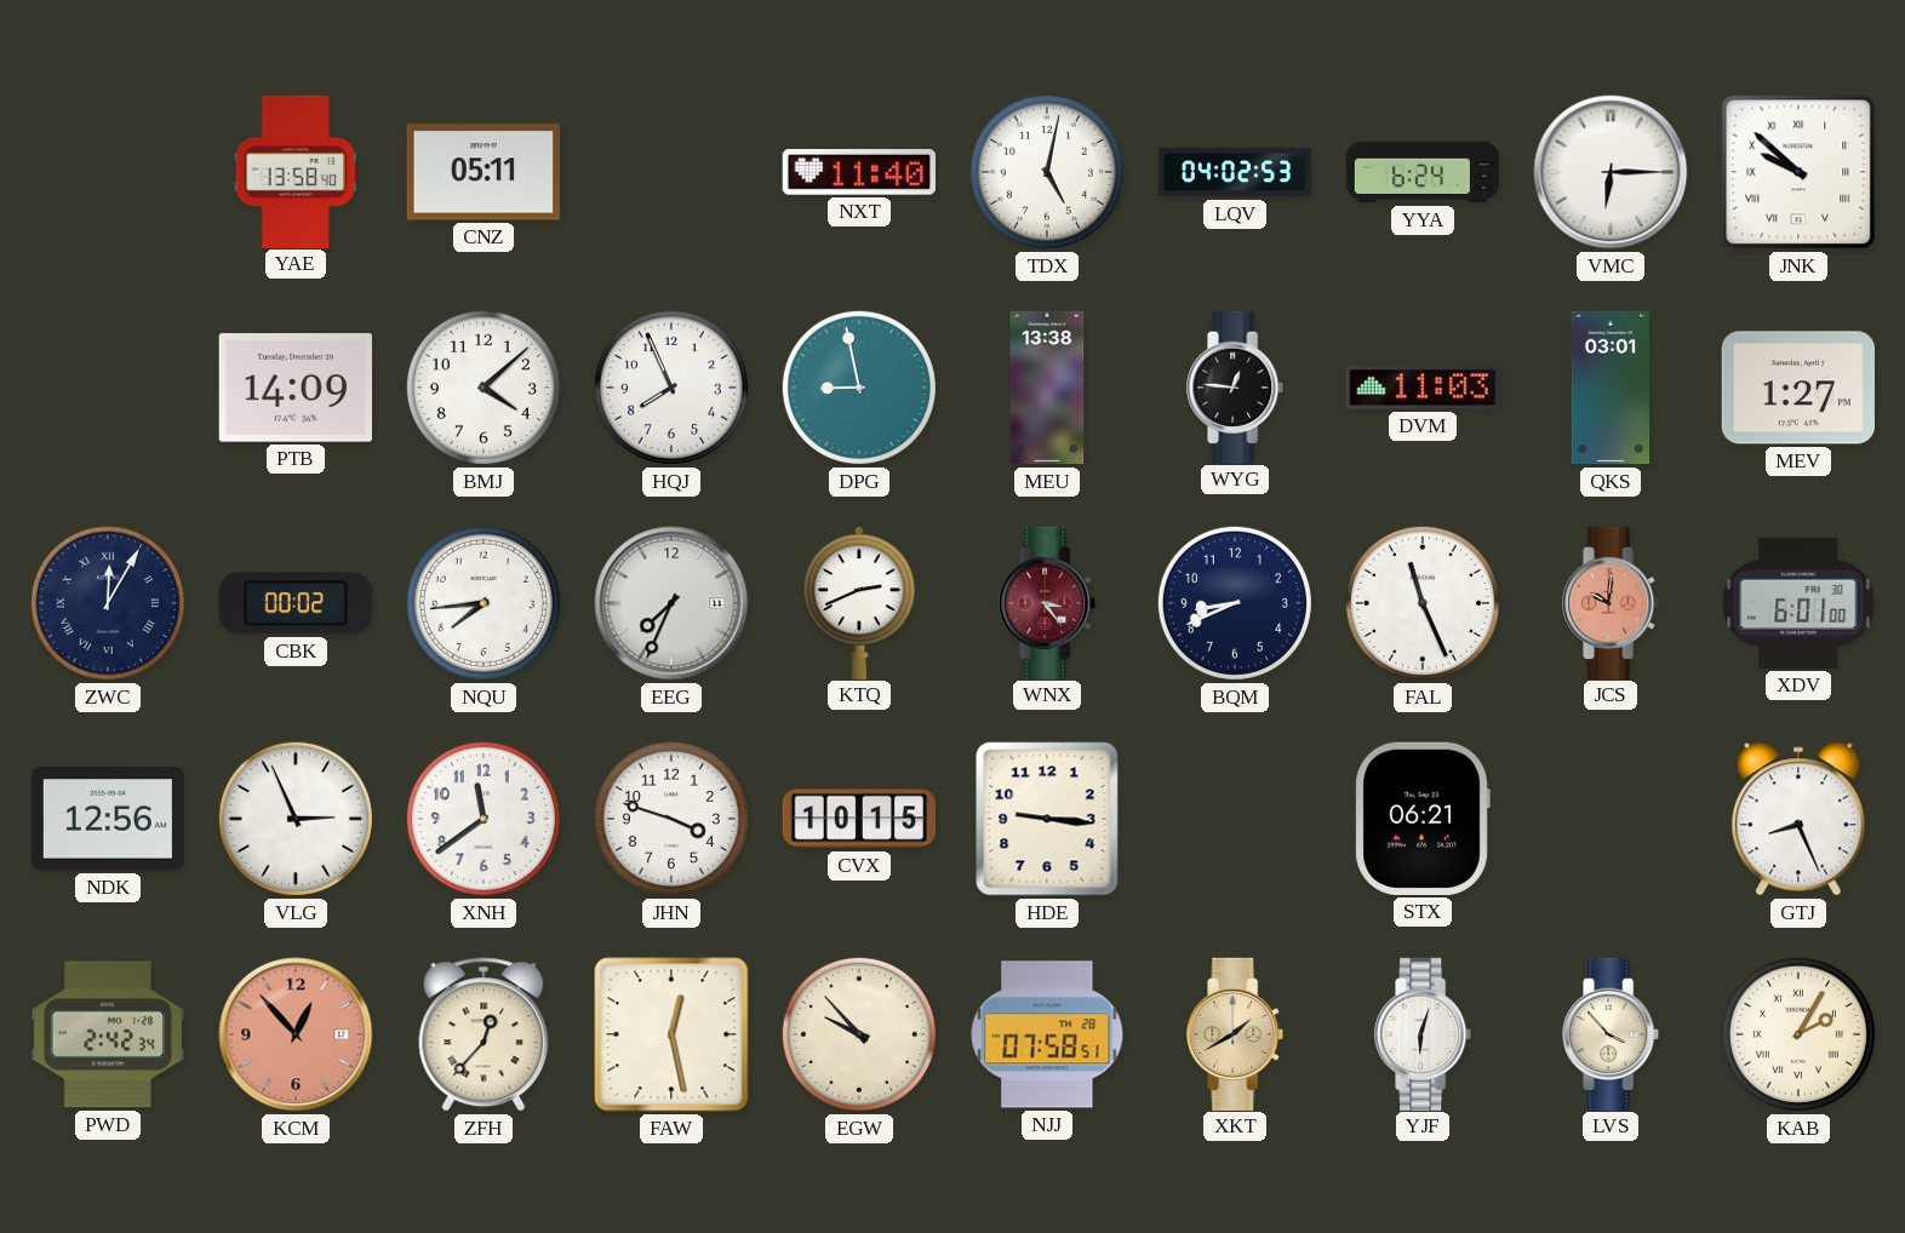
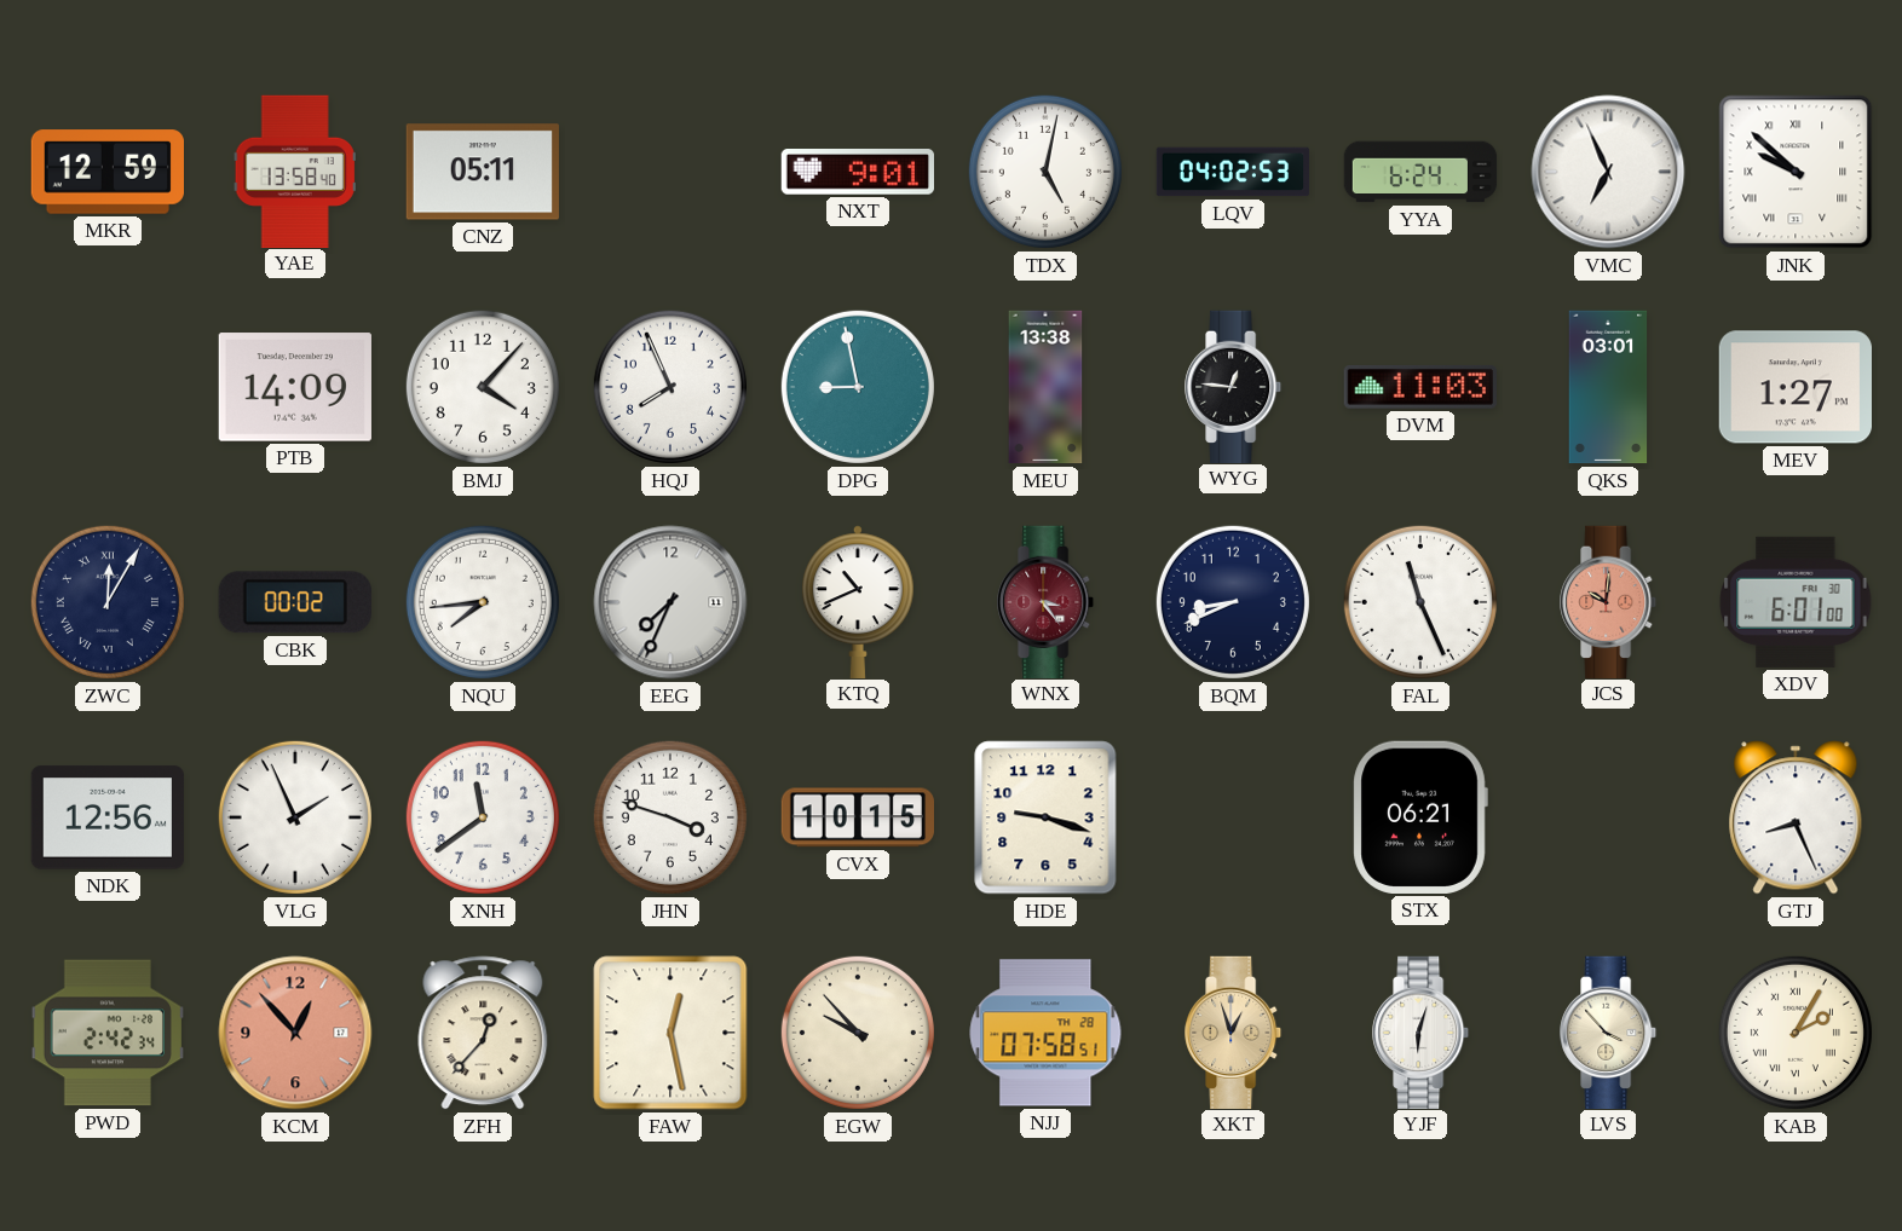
MKR: none -> 12:59 (106, 172)
NXT: 11:40 -> 9:01 (857, 172)
VMC: 6:15 -> 6:56 (1608, 172)
BMJ: 4:08 -> 4:07 (483, 387)
KTQ: 2:41 -> 10:41 (858, 601)
VLG: 2:56 -> 1:56 (295, 817)
HDE: 9:16 -> 9:18 (1045, 817)
XKT: 1:40 -> 12:57 (1234, 1031)
